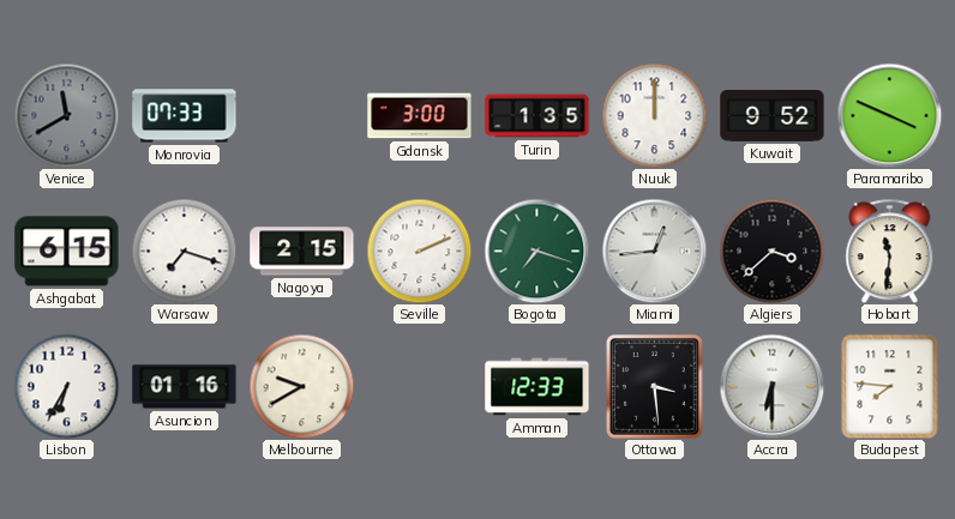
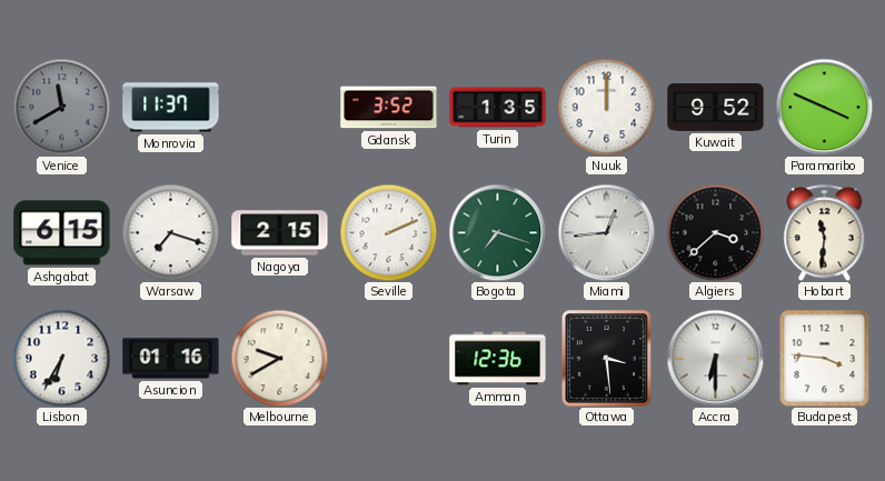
Monrovia: 07:33 -> 11:37 (171, 108)
Gdansk: 3:00 -> 3:52 (389, 108)
Amman: 12:33 -> 12:36 (498, 359)
Budapest: 7:46 -> 3:46 (825, 358)
